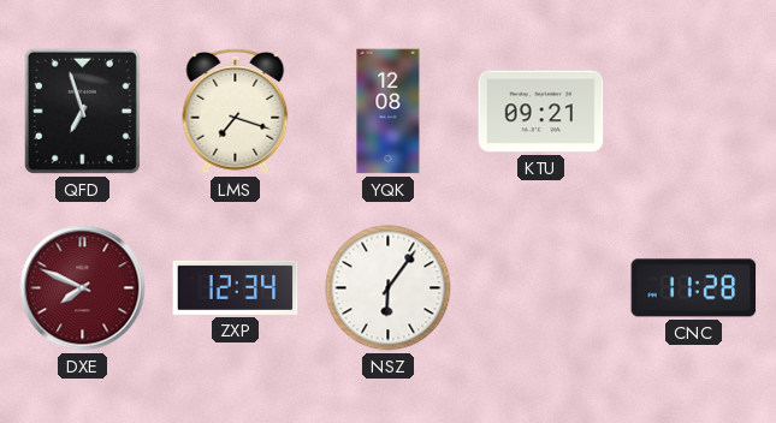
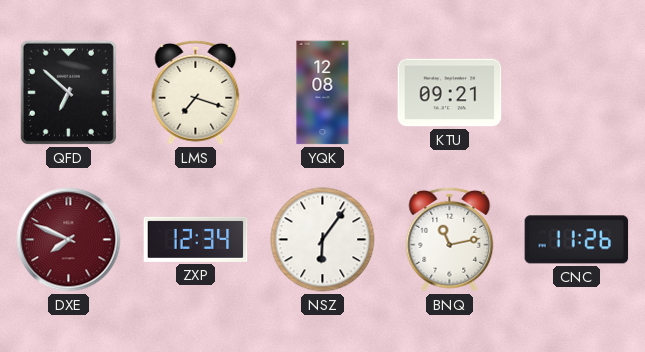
QFD: 6:57 -> 6:52 (68, 92)
BNQ: none -> 11:13 (450, 239)
CNC: 11:28 -> 11:26 (577, 240)
